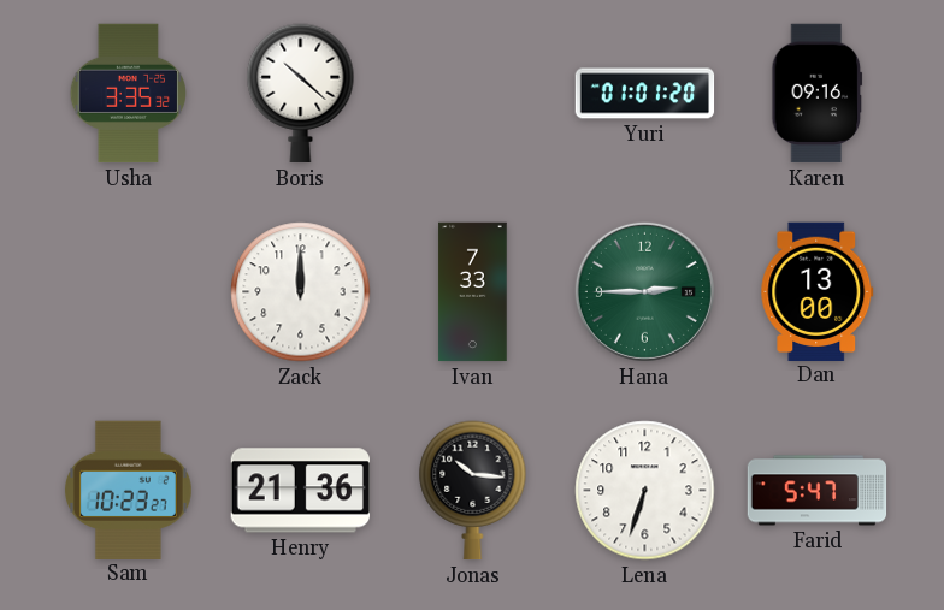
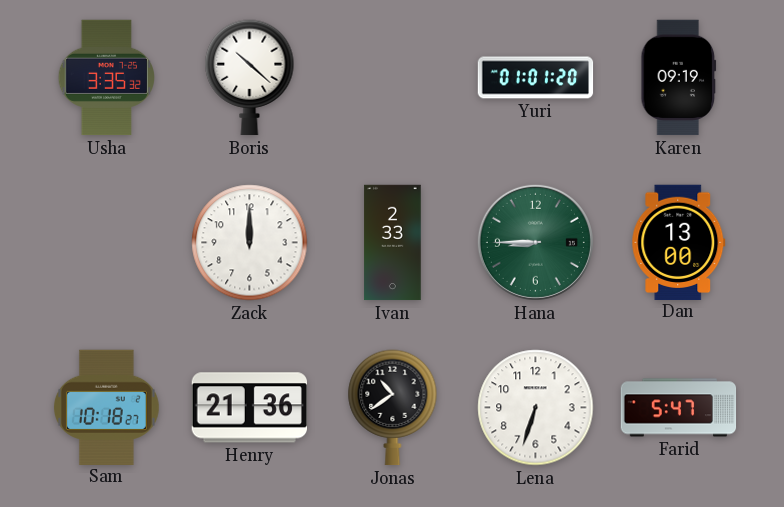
Karen: 09:16 -> 09:19 (679, 78)
Ivan: 7:33 -> 2:33 (393, 243)
Hana: 2:45 -> 8:45 (535, 242)
Sam: 10:23 -> 10:18 (106, 407)
Jonas: 10:16 -> 10:39 (393, 408)
